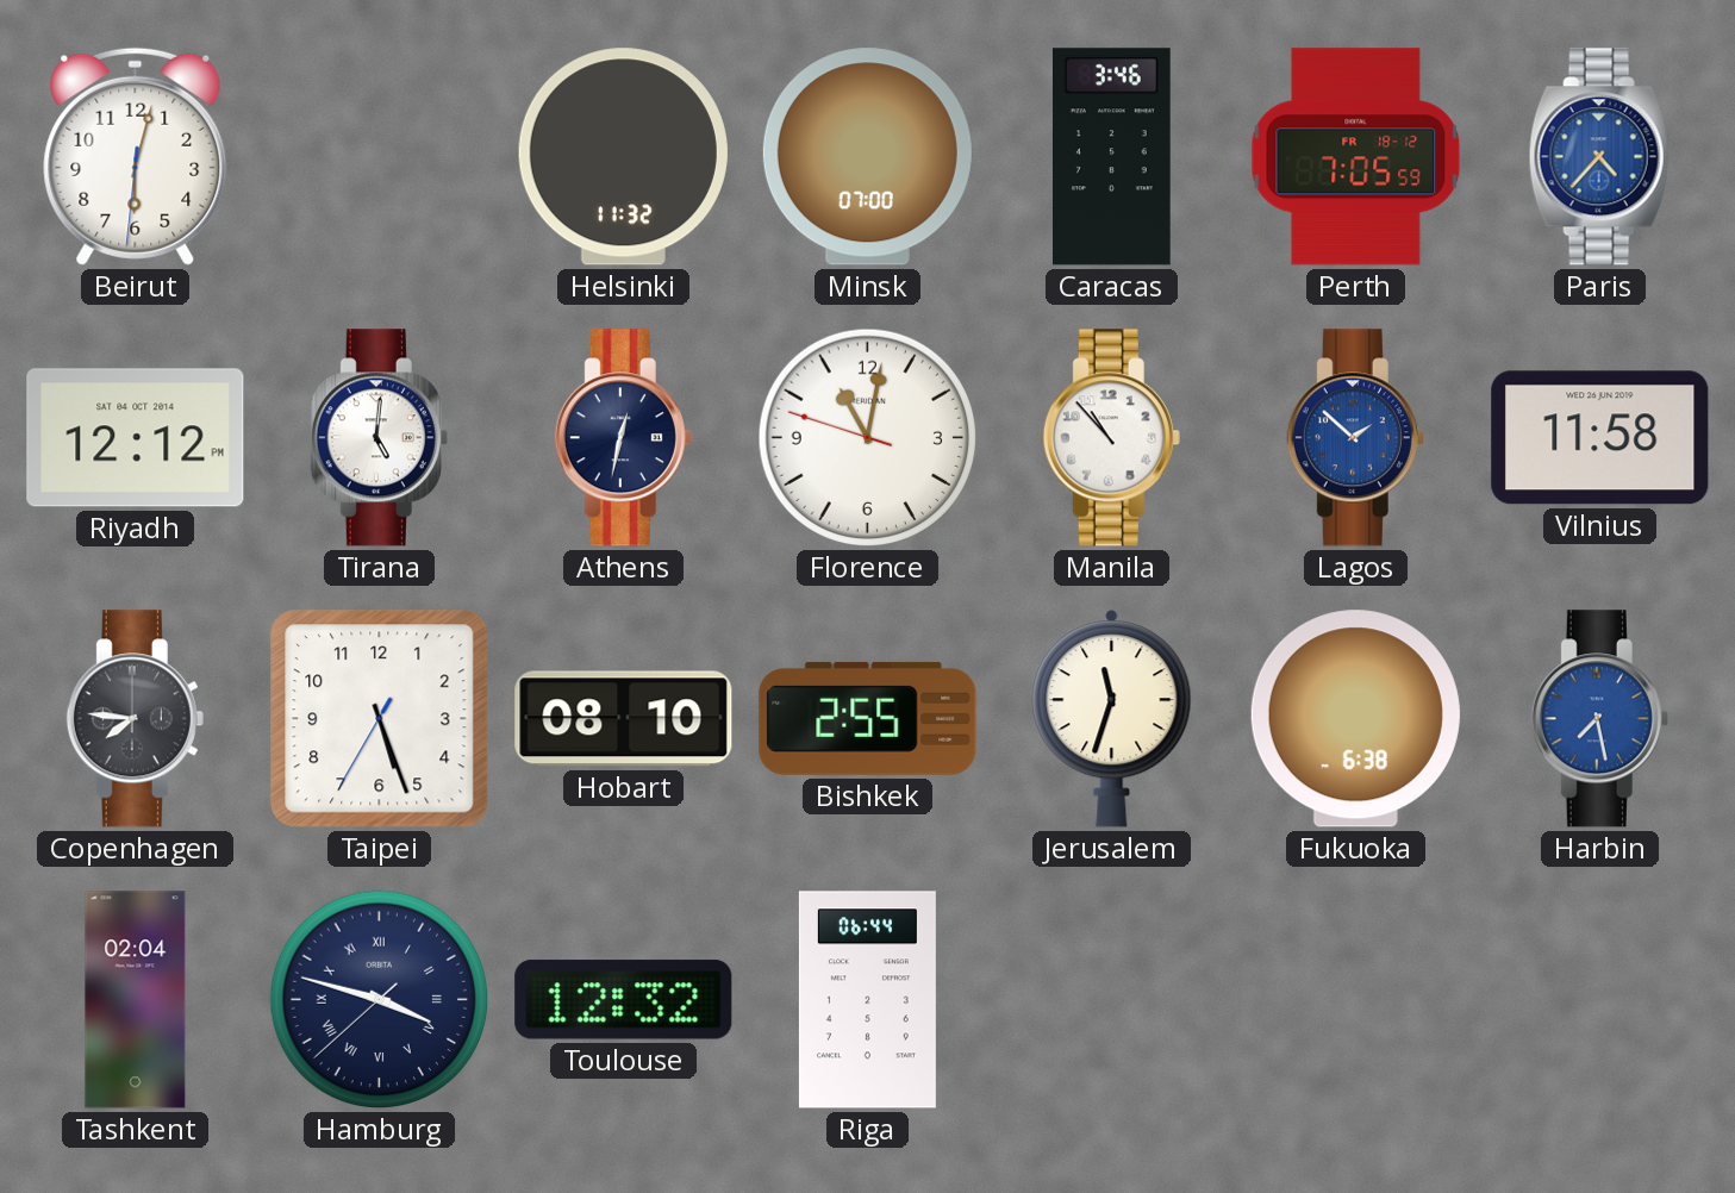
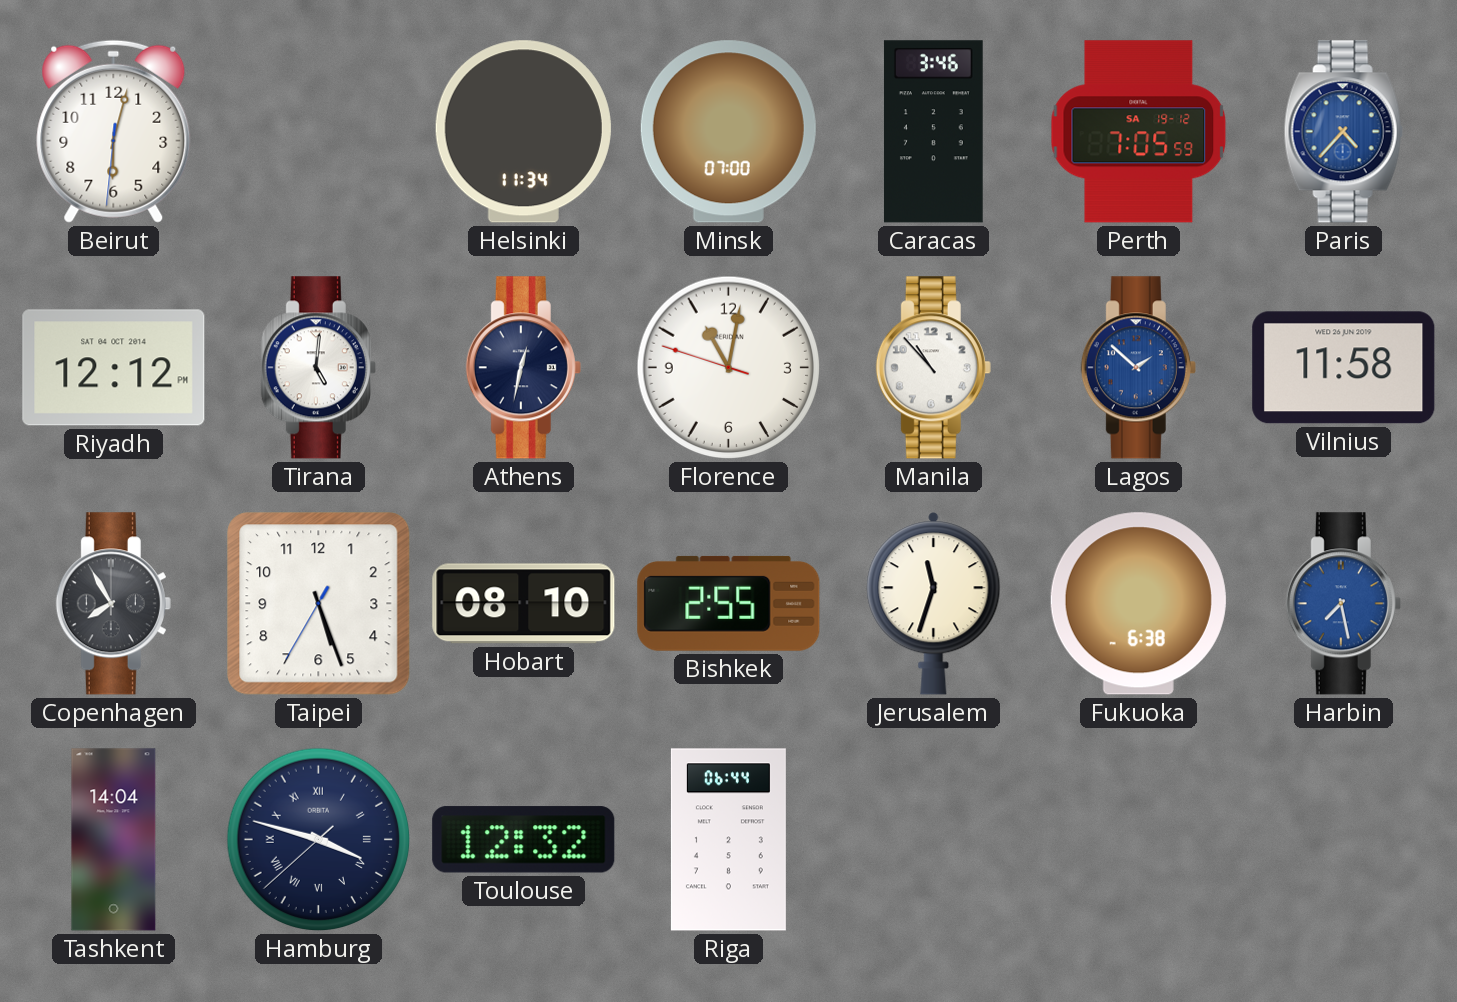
Helsinki: 11:32 -> 11:34 (523, 132)
Perth date: FR 18-12 -> SA 19-12 (1139, 132)
Copenhagen: 7:46 -> 7:55 (113, 604)
Tashkent: 02:04 -> 14:04 (114, 840)
